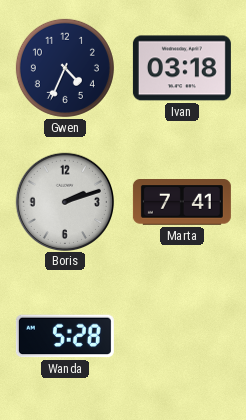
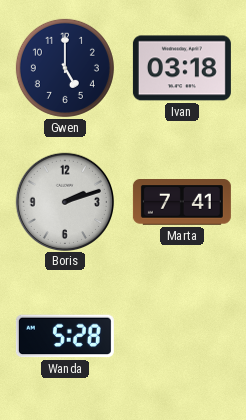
Gwen: 4:34 -> 5:00 (65, 68)
